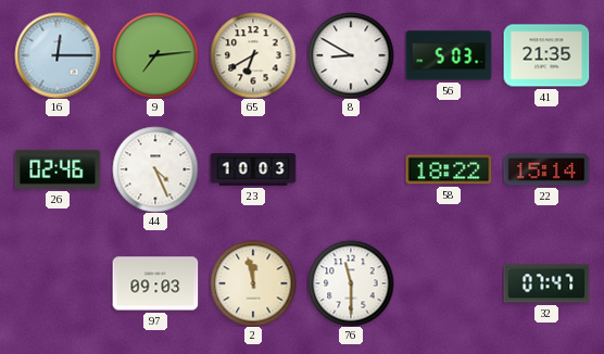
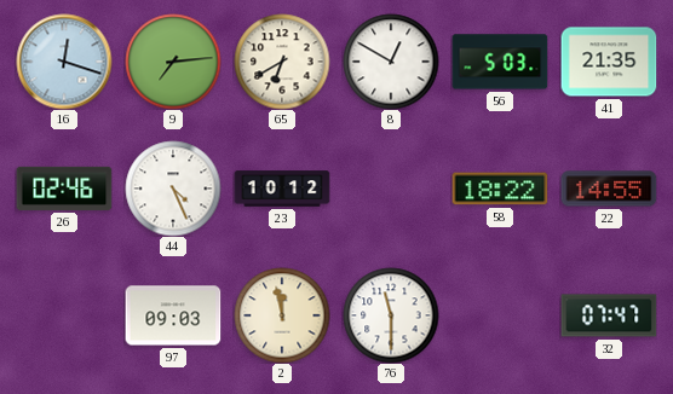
16: 12:15 -> 12:18 (64, 62)
8: 8:50 -> 12:50 (391, 62)
23: 10:03 -> 10:12 (282, 189)
22: 15:14 -> 14:55 (609, 189)
